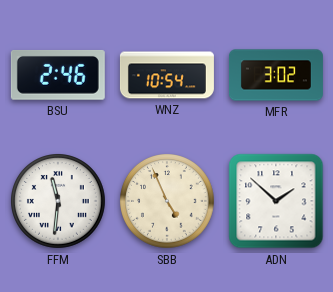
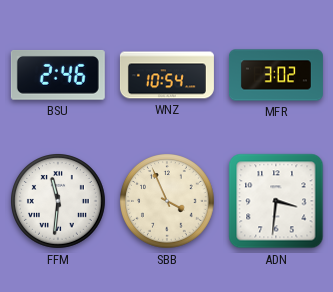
SBB: 4:56 -> 3:56 (168, 202)
ADN: 1:52 -> 3:31 (276, 201)
